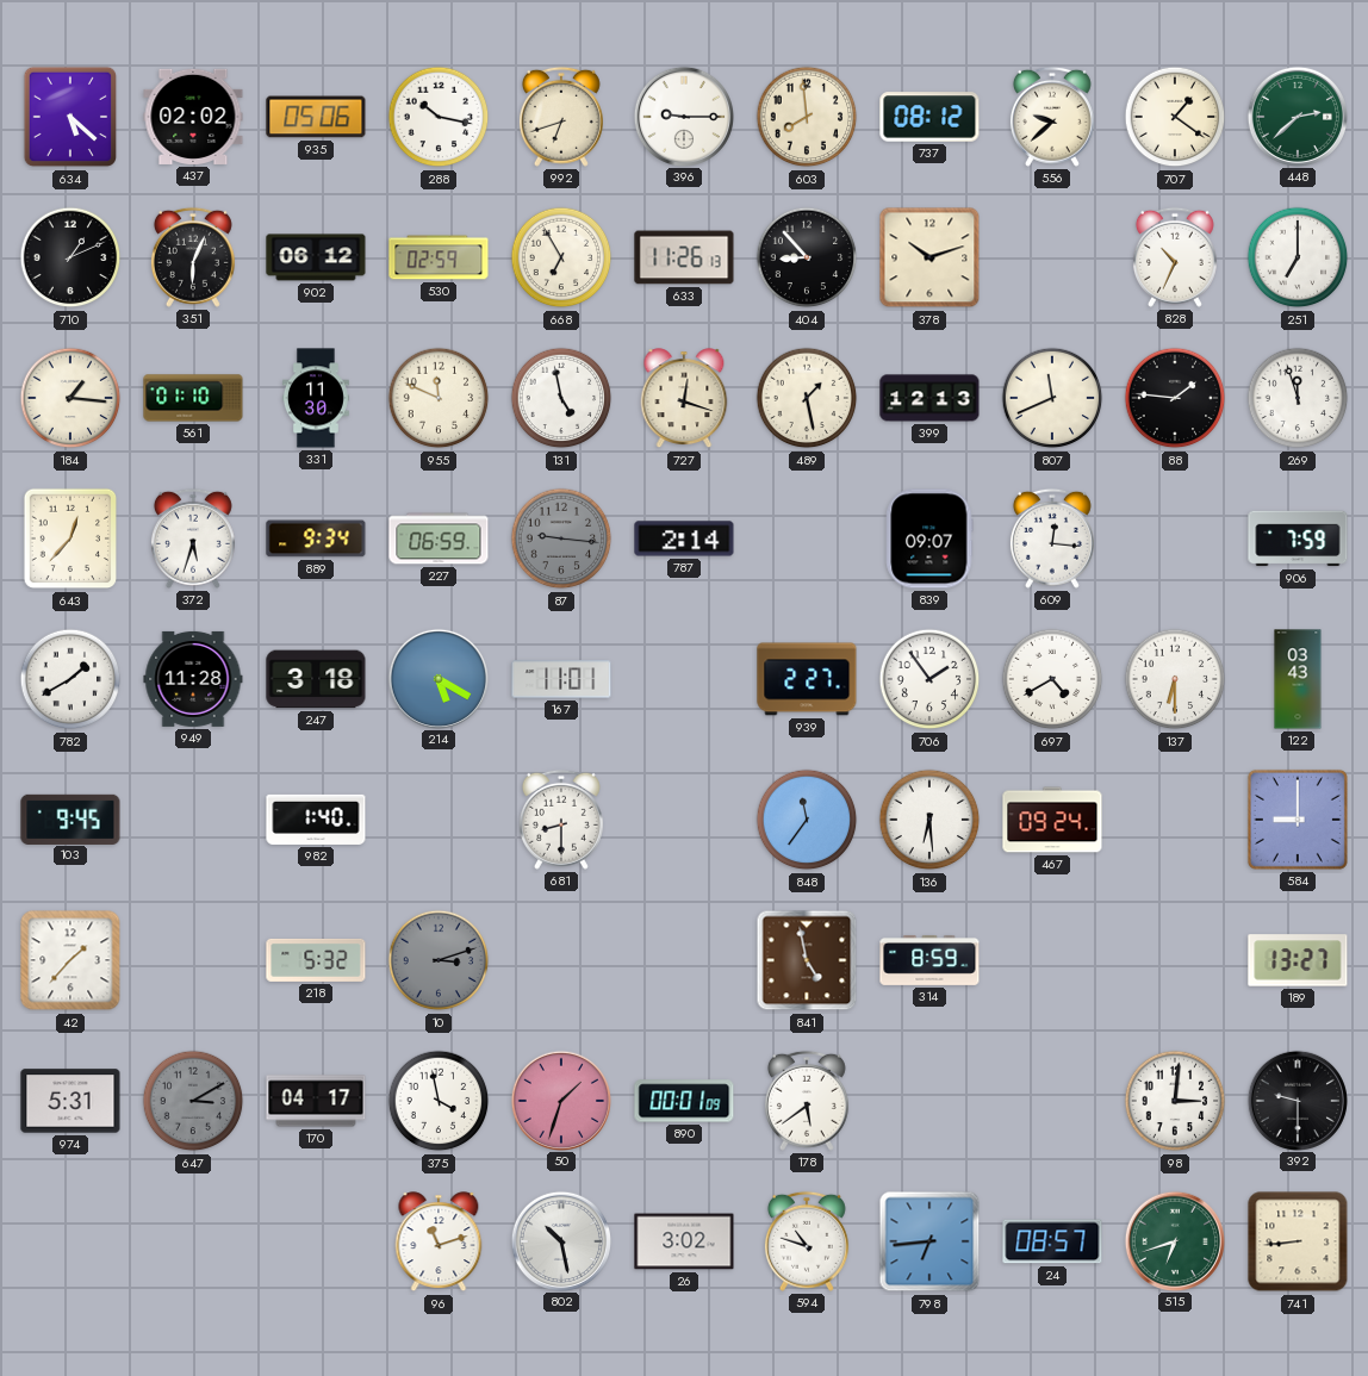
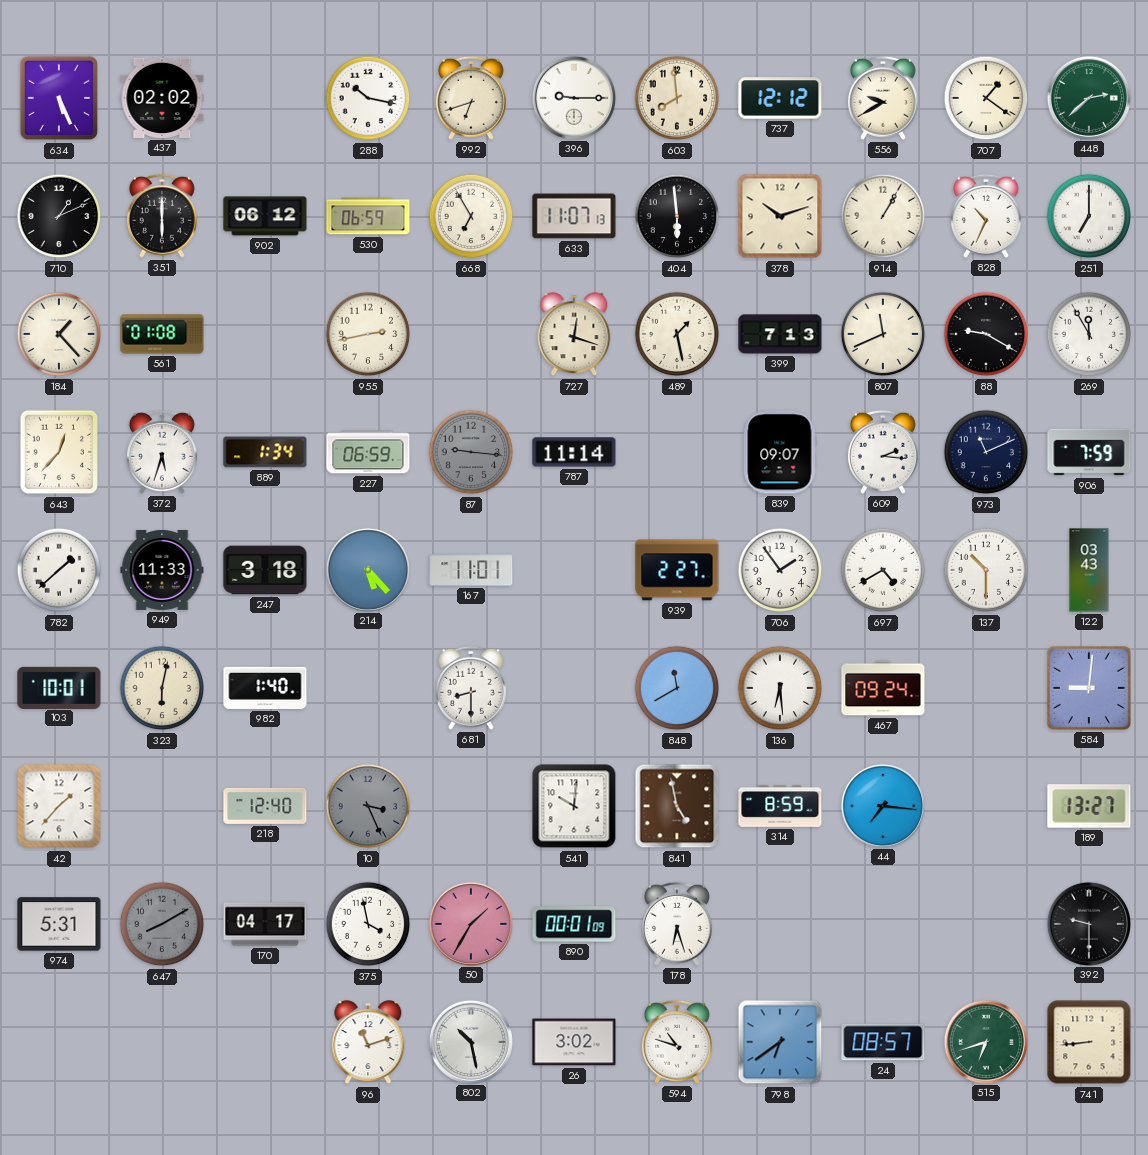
634: 5:22 -> 5:26 (59, 98)
935: 05:06 -> none (316, 117)
737: 08:12 -> 12:12 (780, 98)
556: 9:38 -> 9:40 (883, 98)
351: 6:04 -> 6:00 (162, 216)
530: 02:59 -> 06:59 (368, 216)
633: 11:26 -> 11:07 (574, 216)
404: 8:53 -> 5:59 (677, 216)
914: none -> 1:05 (883, 216)
184: 1:16 -> 1:23 (59, 334)
561: 01:10 -> 01:08 (162, 334)
331: 11:30 -> none (316, 398)
955: 11:49 -> 2:43 (368, 334)
131: 4:58 -> none (561, 398)
399: 12:13 -> 7:13 (780, 334)
88: 1:46 -> 9:20 (986, 334)
269: 11:57 -> 11:55 (1089, 334)
889: 9:34 -> 1:34 (265, 452)
787: 2:14 -> 11:14 (574, 452)
609: 12:16 -> 2:16 (883, 452)
973: none -> 11:11 (986, 452)
782: 1:40 -> 1:38 (59, 570)
949: 11:28 -> 11:33 (162, 570)
214: 5:20 -> 5:23 (367, 569)
137: 6:30 -> 10:30 (986, 570)
103: 9:45 -> 10:01 (59, 687)
323: none -> 6:02 (162, 688)
848: 11:36 -> 11:40 (677, 688)
584: 9:00 -> 9:01 (1089, 688)
218: 5:32 -> 12:40 (265, 806)
10: 3:12 -> 3:26 (368, 806)
541: none -> 10:01 (574, 806)
44: none -> 7:16 (882, 805)
647: 3:10 -> 8:10 (162, 924)
50: 1:33 -> 1:35 (470, 923)
178: 5:39 -> 6:27 (677, 924)
98: 3:01 -> none (1175, 1101)
798: 6:44 -> 6:39 (780, 1042)
